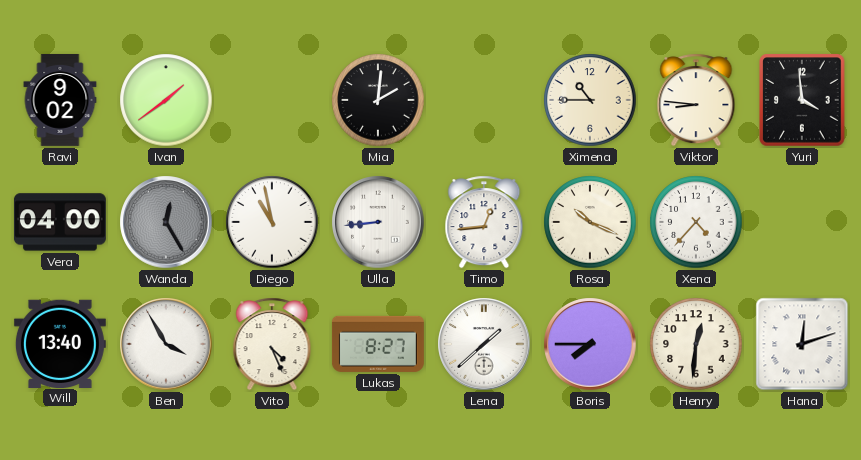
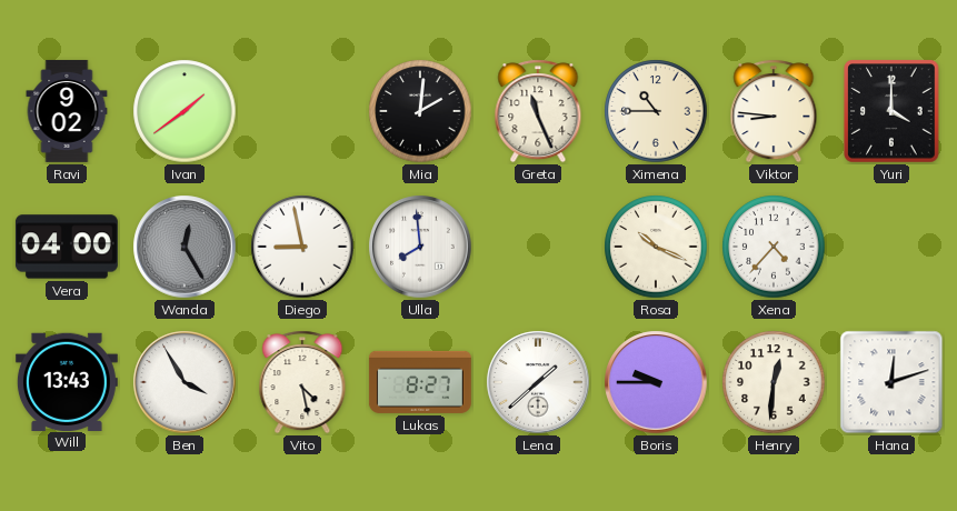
Greta: none -> 11:26 (538, 111)
Yuri: 3:59 -> 4:00 (891, 111)
Diego: 10:58 -> 8:58 (302, 247)
Ulla: 8:44 -> 7:59 (420, 247)
Timo: 12:44 -> none (484, 222)
Will: 13:40 -> 13:43 (67, 381)
Vito: 4:26 -> 4:28 (302, 382)
Boris: 7:45 -> 9:45 (656, 382)
